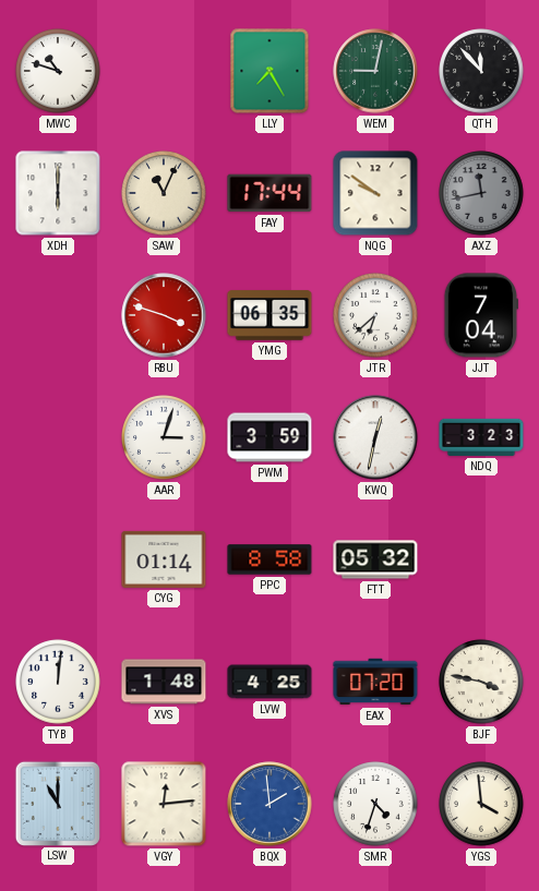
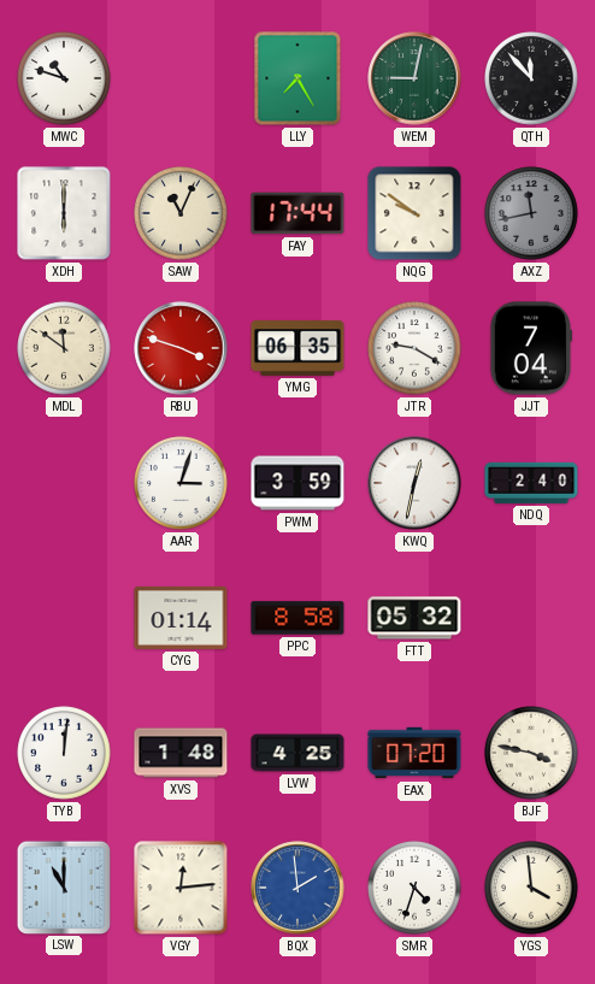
MDL: none -> 11:51 (64, 348)
JTR: 6:38 -> 9:20 (414, 348)
NDQ: 3:23 -> 2:40 (531, 483)
